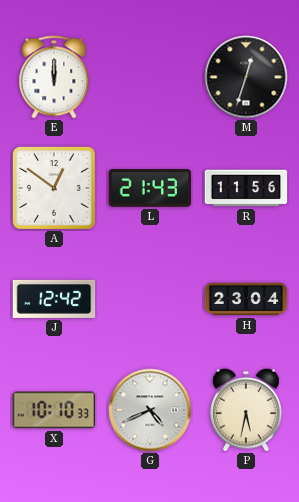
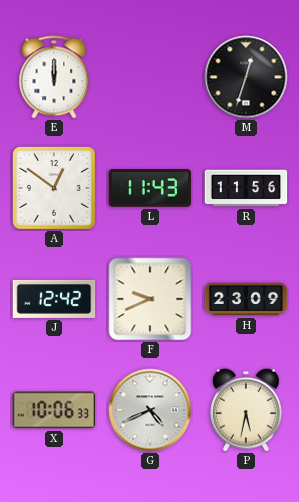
L: 21:43 -> 11:43 (150, 188)
F: none -> 9:41 (150, 299)
H: 23:04 -> 23:09 (246, 299)
X: 10:10 -> 10:06 (54, 410)
